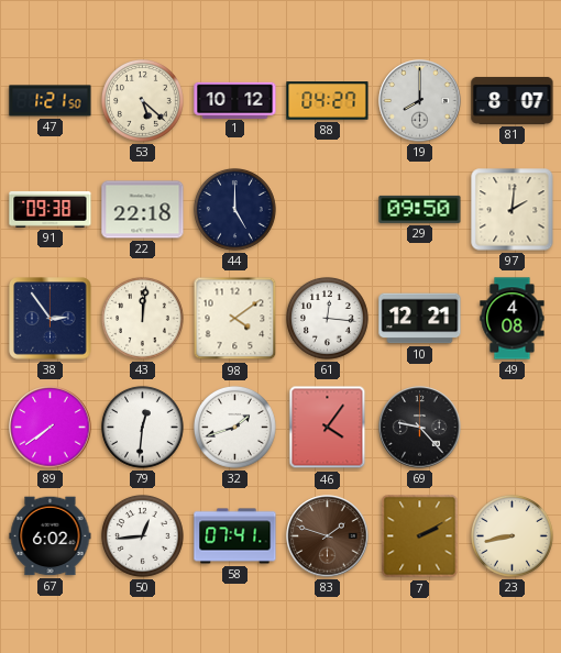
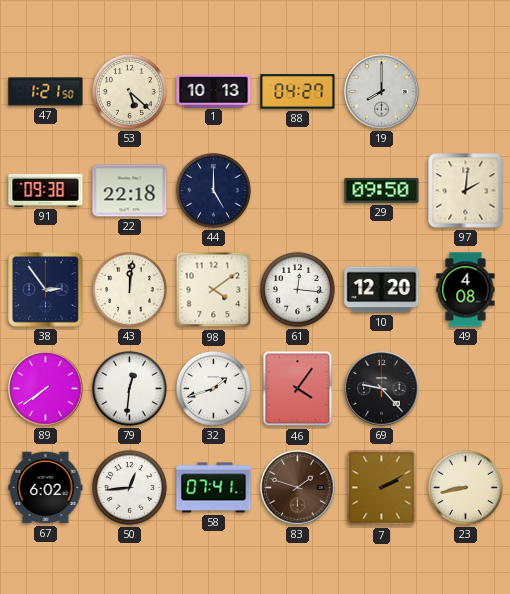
1: 10:12 -> 10:13 (214, 91)
81: 8:07 -> none (513, 100)
10: 12:21 -> 12:20 (382, 290)
